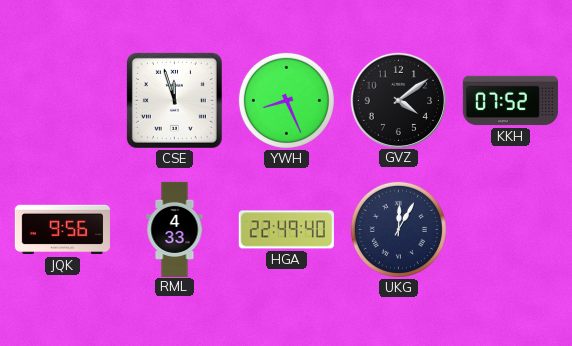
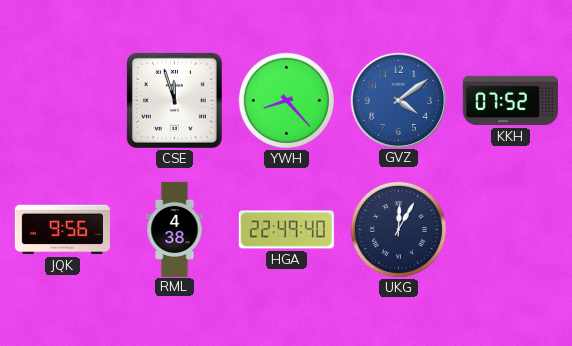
YWH: 8:26 -> 8:23 (286, 100)
GVZ dial: black -> blue (398, 100)
RML: 4:33 -> 4:38 (175, 229)
